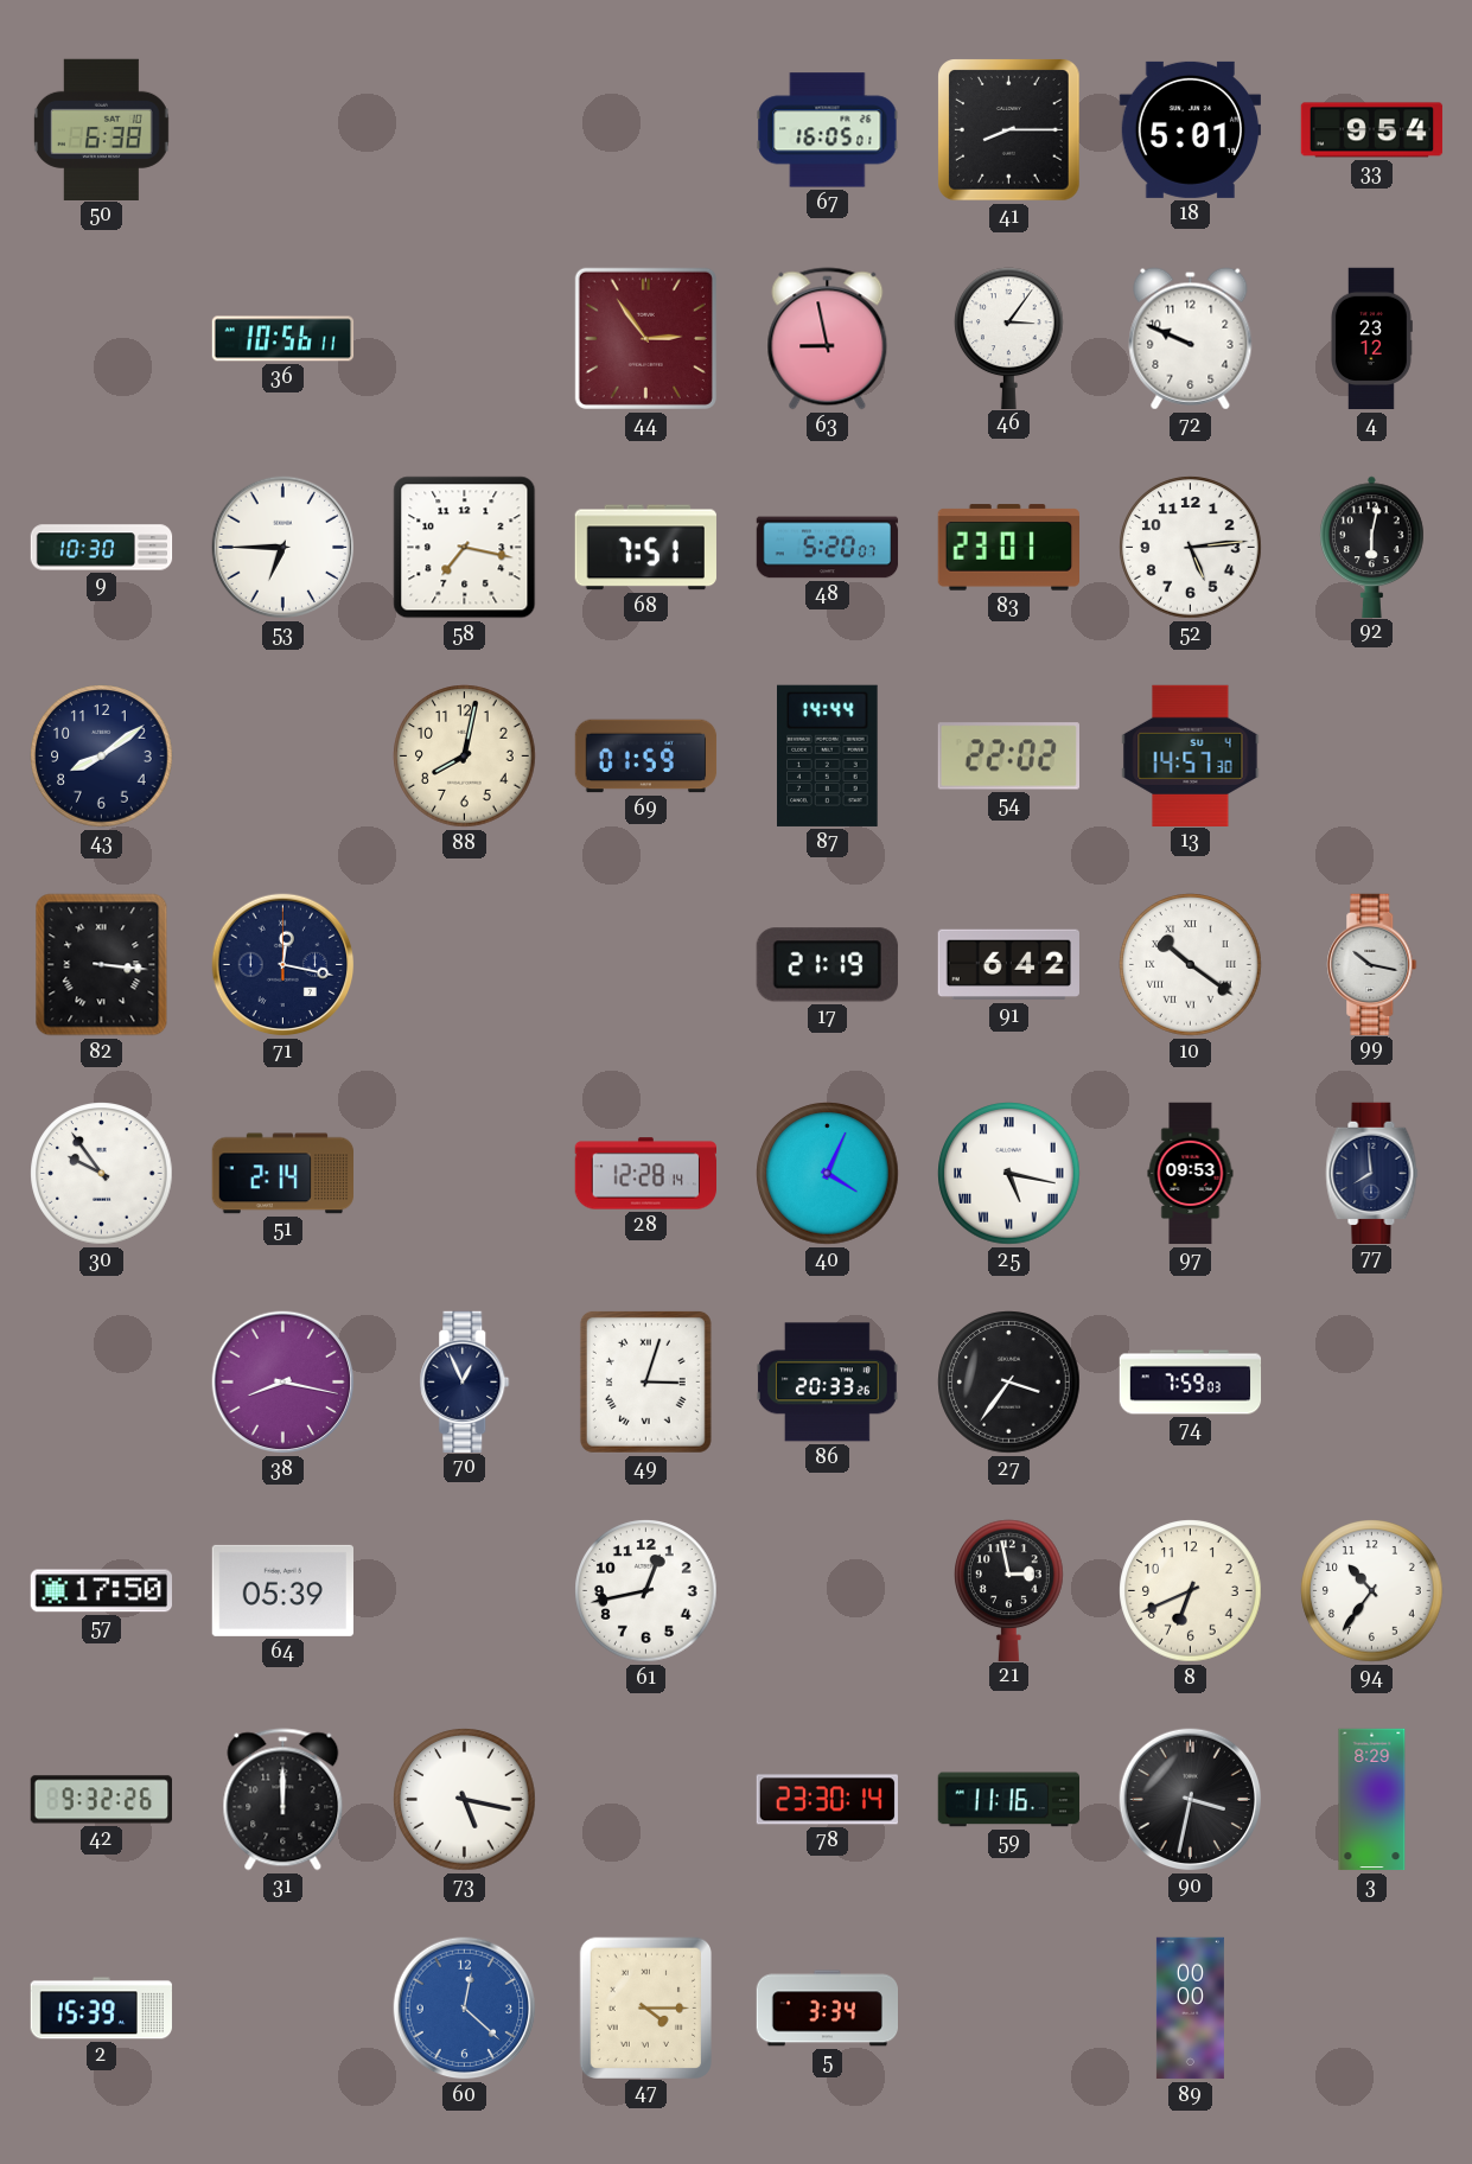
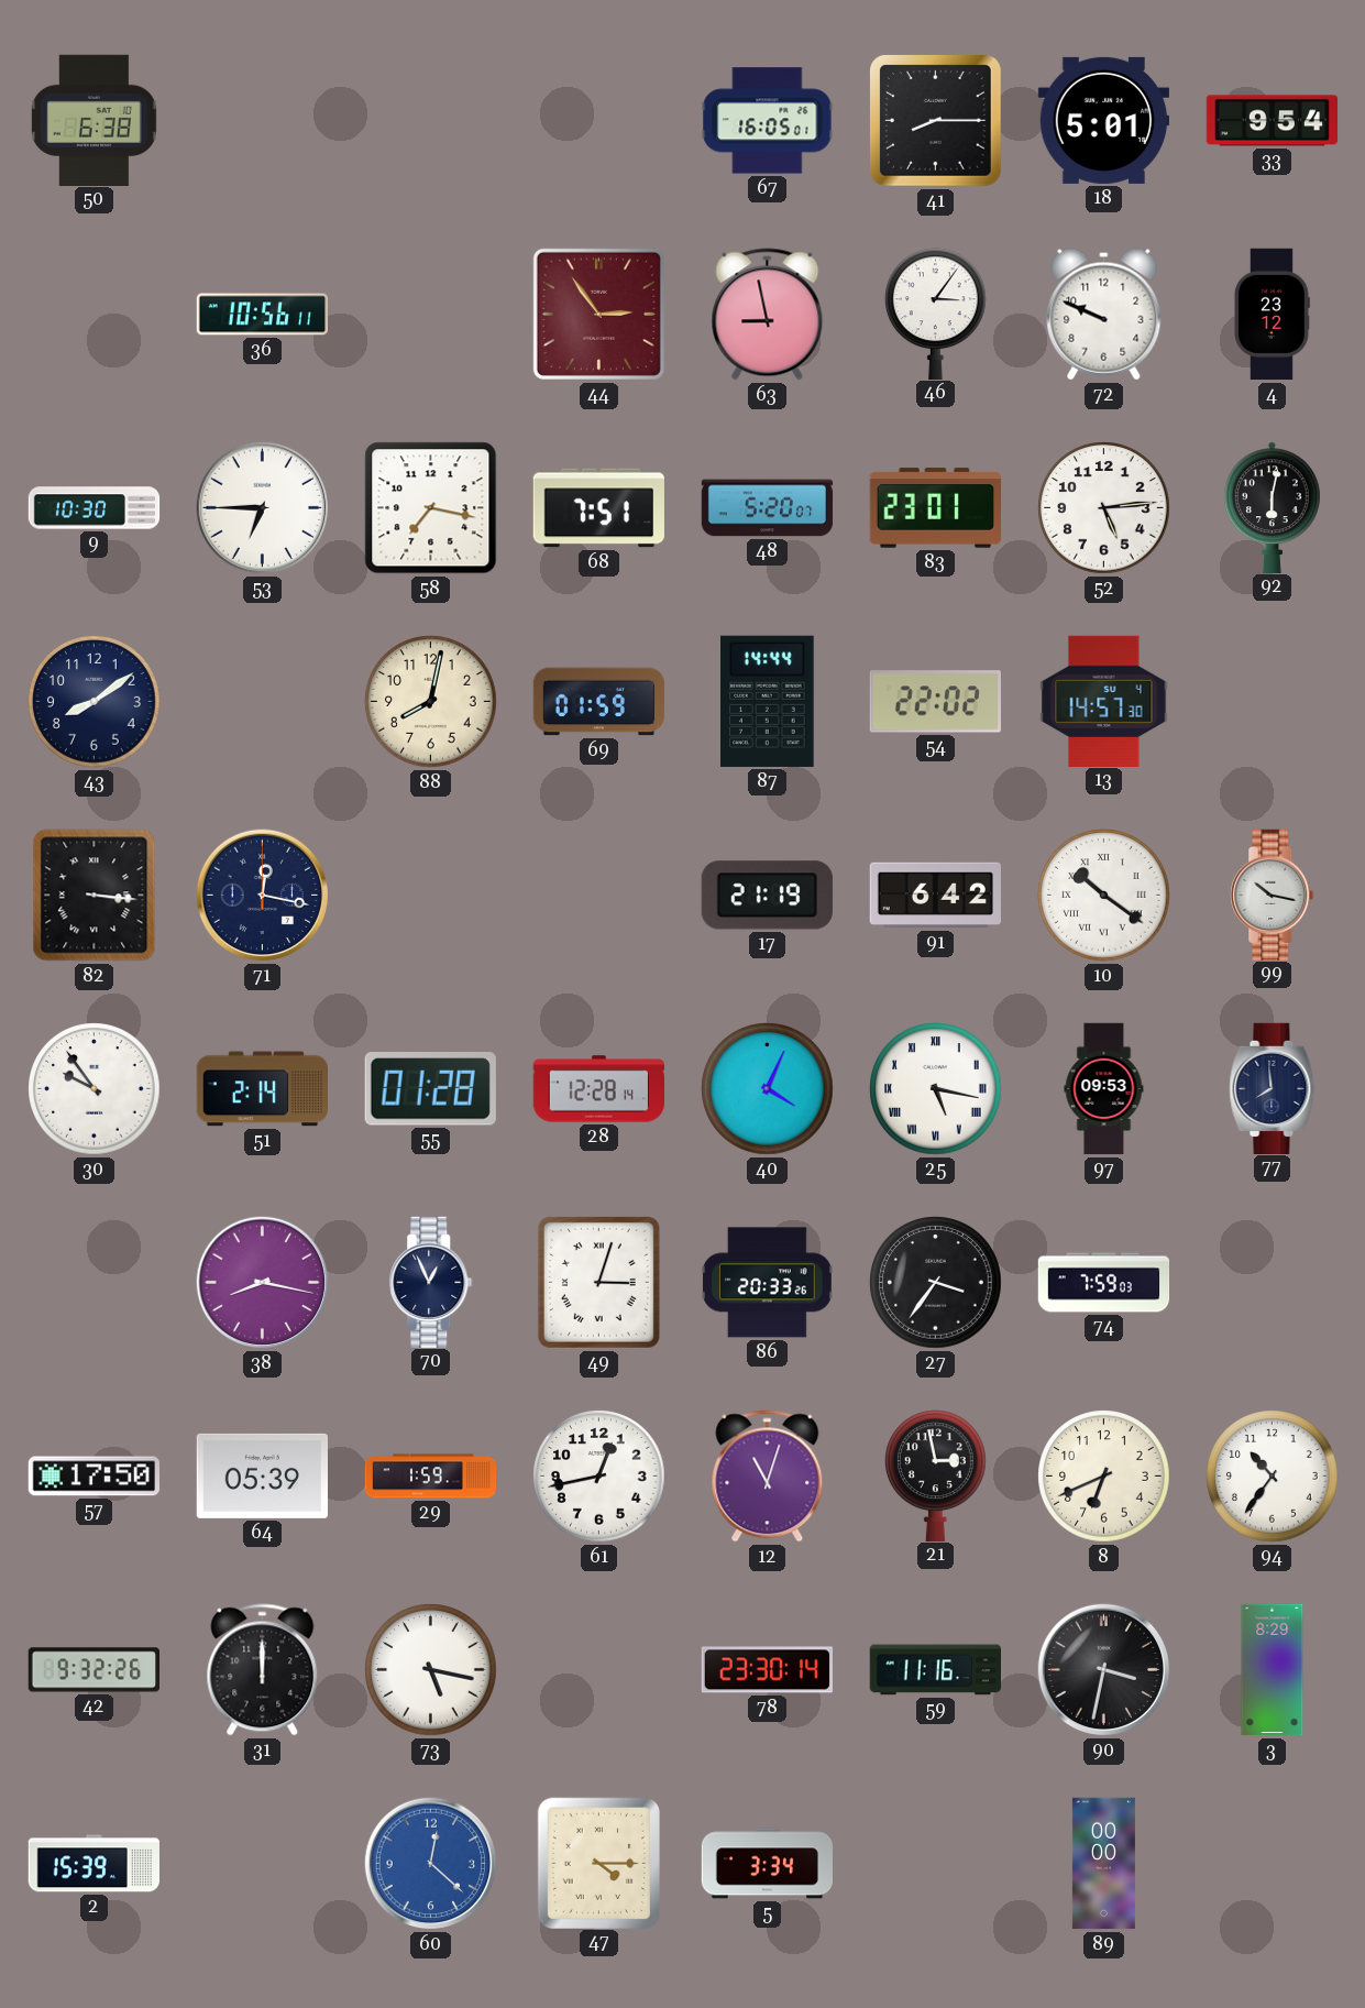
55: none -> 01:28 (430, 1089)
29: none -> 1:59 (431, 1477)
12: none -> 11:03 (768, 1477)
